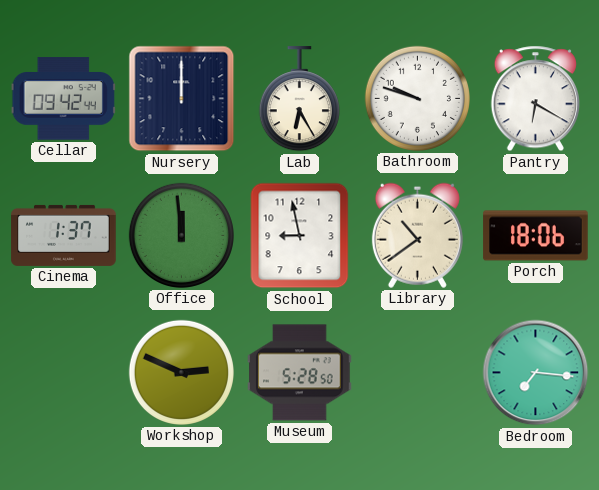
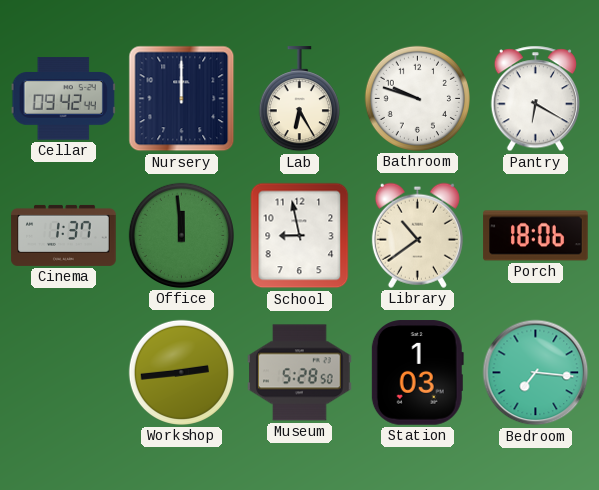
Workshop: 2:49 -> 2:44 (181, 372)
Station: none -> 1:03 (417, 373)
